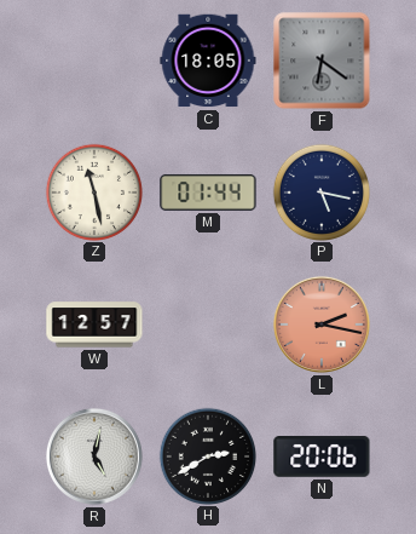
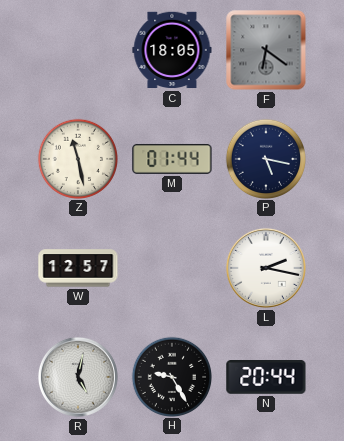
L dial: salmon -> white (266, 268)
H: 2:40 -> 9:25 (171, 376)
N: 20:06 -> 20:44 (266, 378)
